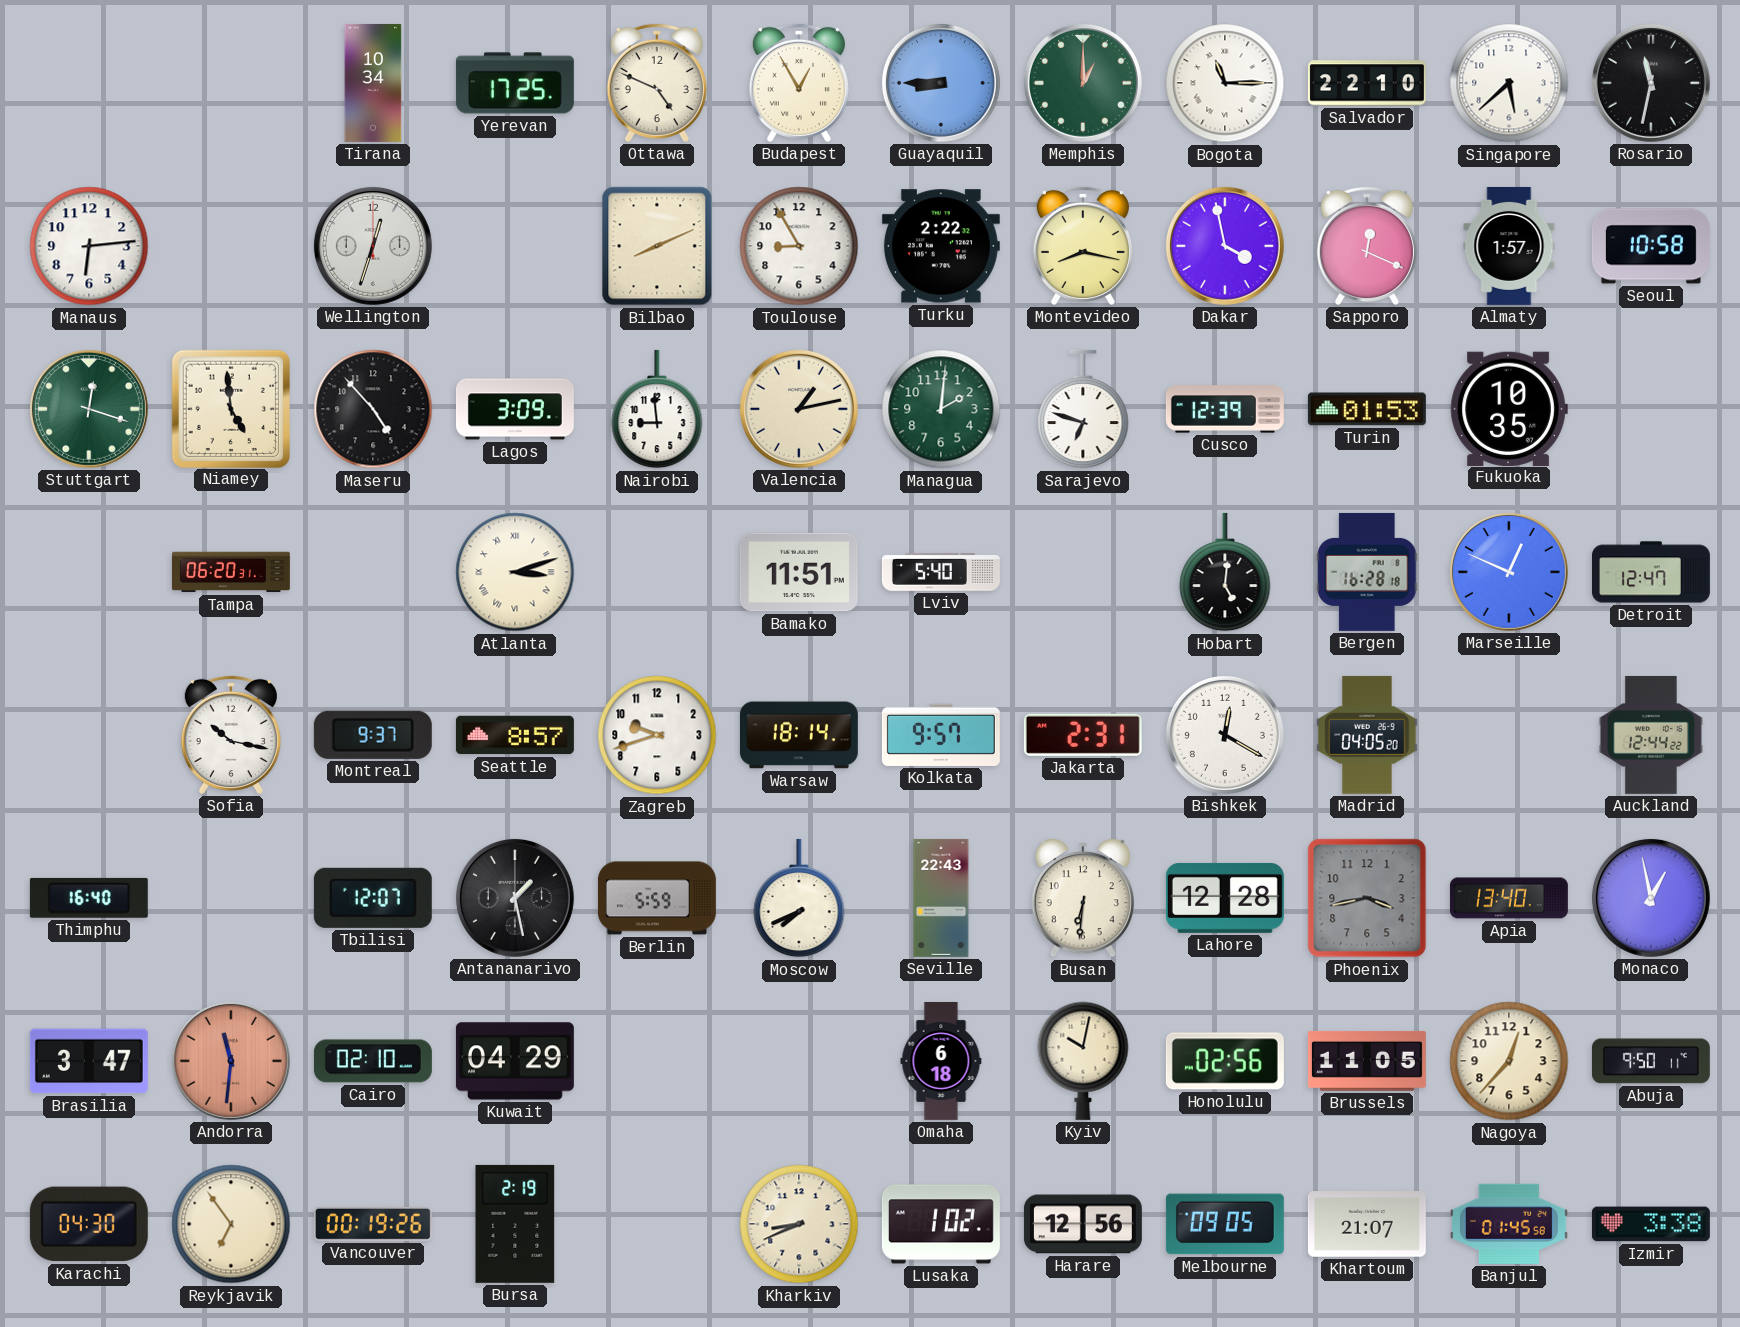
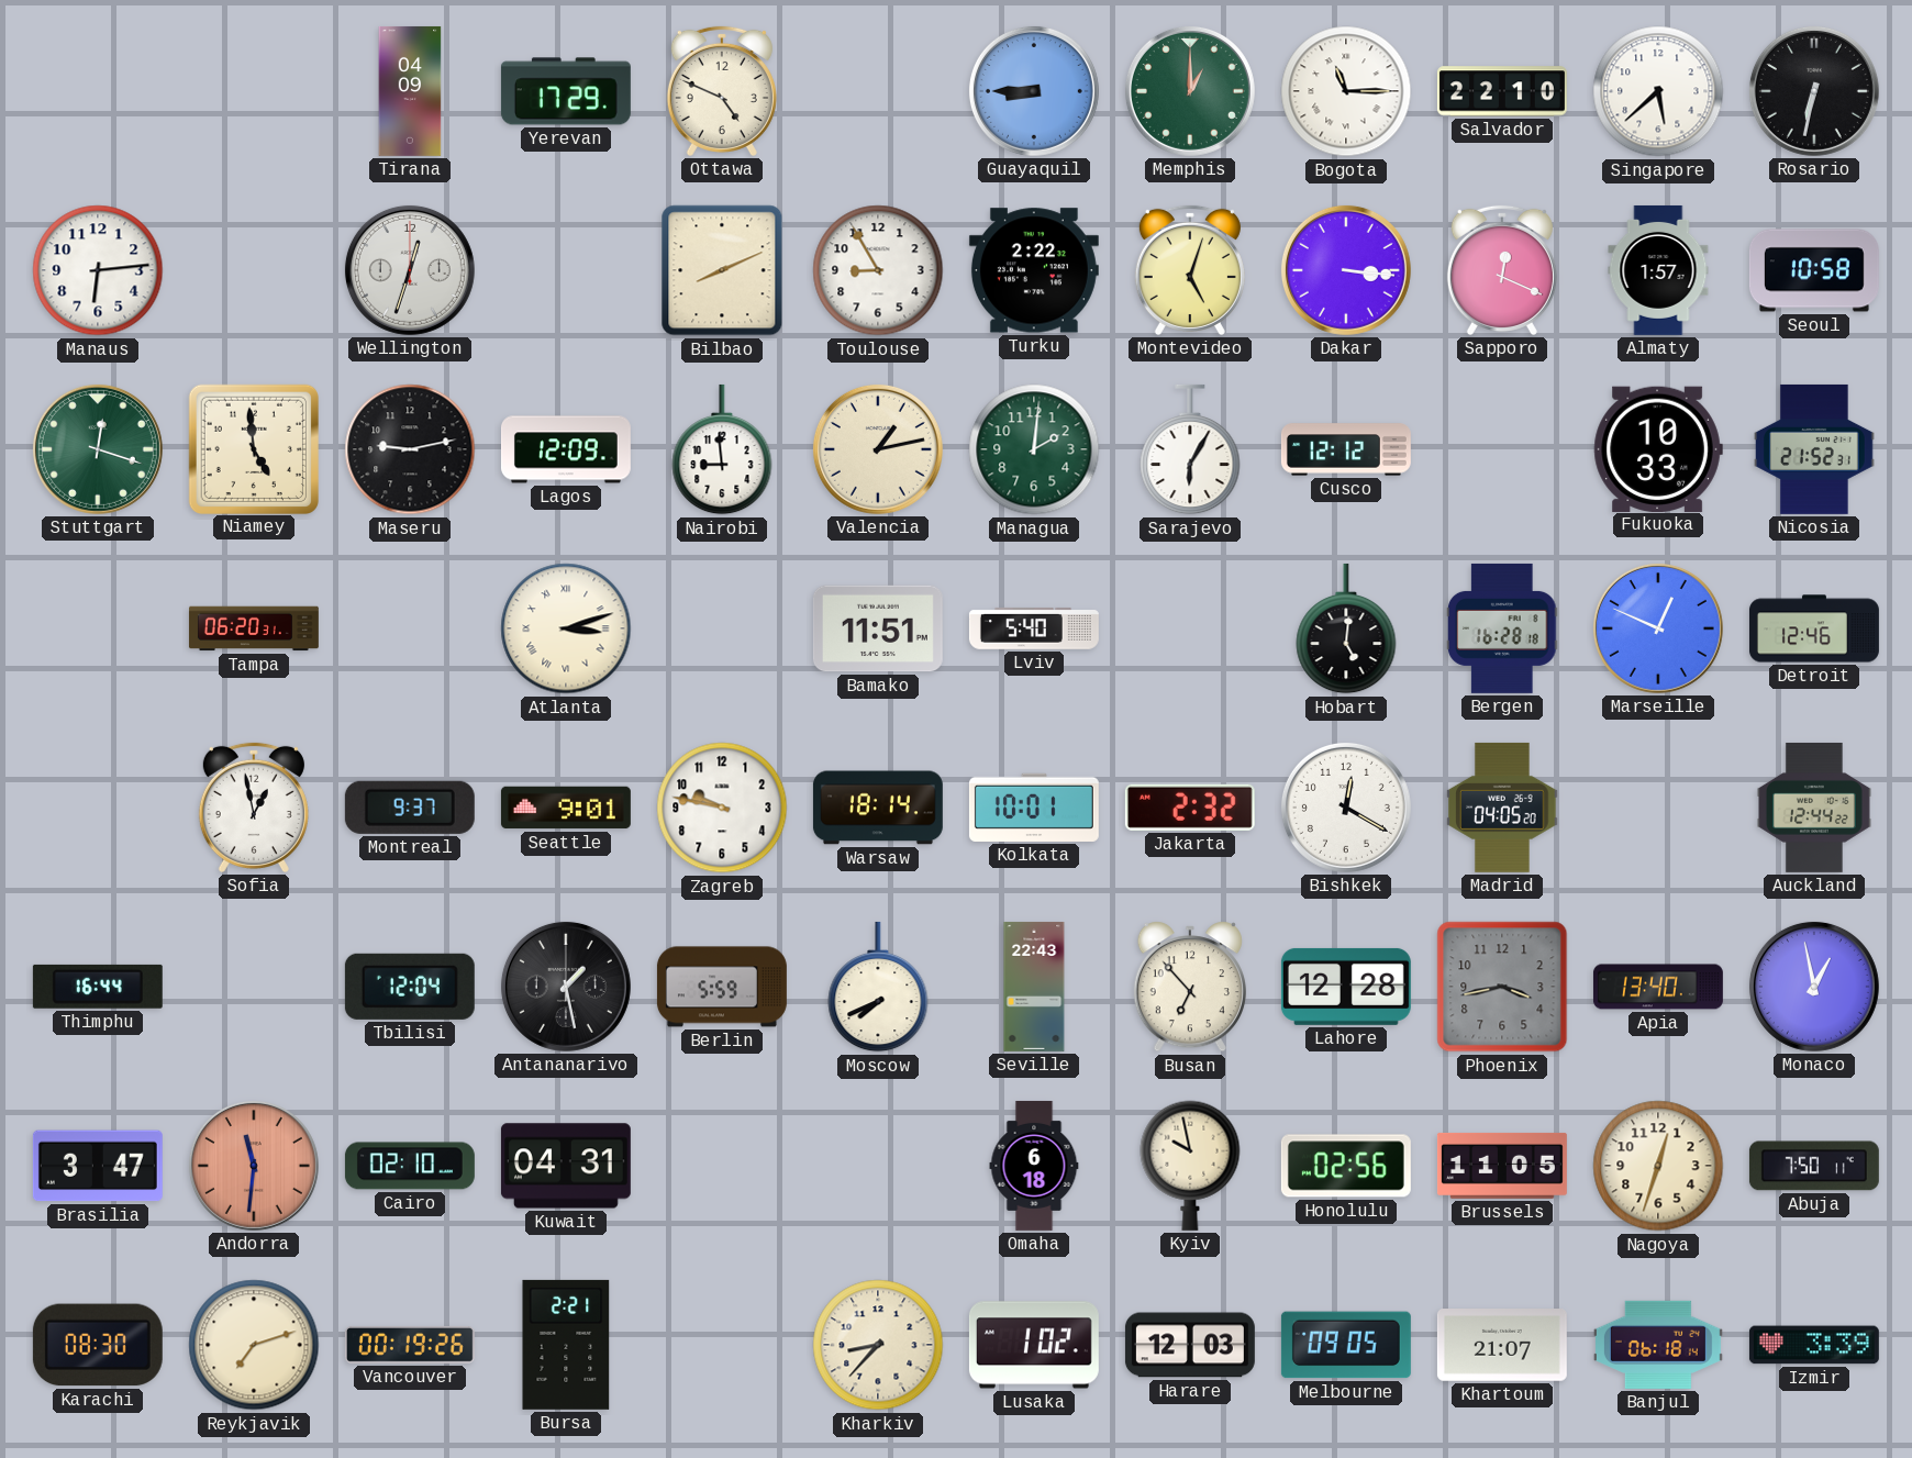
Tirana: 10:34 -> 04:09 (410, 91)
Yerevan: 17:25 -> 17:29 (566, 91)
Budapest: 12:55 -> none (799, 83)
Rosario: 11:32 -> 6:32 (1814, 91)
Montevideo: 8:17 -> 5:03 (1190, 270)
Dakar: 3:58 -> 3:16 (1346, 270)
Maseru: 4:53 -> 9:13 (410, 449)
Lagos: 3:09 -> 12:09 (566, 449)
Sarajevo: 6:48 -> 6:05 (1190, 449)
Cusco: 12:39 -> 12:12 (1346, 449)
Turin: 01:53 -> none (1367, 409)
Fukuoka: 10:35 -> 10:33 (1658, 448)
Nicosia: none -> 21:52 (1815, 449)
Detroit: 12:47 -> 12:46 (1814, 628)
Sofia: 10:17 -> 12:58 (254, 808)
Seattle: 8:57 -> 9:01 (566, 808)
Zagreb: 9:42 -> 9:47 (722, 808)
Kolkata: 9:57 -> 10:01 (1034, 808)
Jakarta: 2:31 -> 2:32 (1190, 808)
Thimphu: 16:40 -> 16:44 (98, 987)
Tbilisi: 12:07 -> 12:04 (410, 987)
Busan: 6:31 -> 6:53 (1190, 987)
Kuwait: 04:29 -> 04:31 (566, 1166)
Kyiv: 10:02 -> 9:58 (1190, 1166)
Nagoya: 12:37 -> 12:33 (1658, 1166)
Abuja: 9:50 -> 7:50 (1814, 1166)
Karachi: 04:30 -> 08:30 (98, 1345)
Reykjavik: 6:54 -> 7:12 (254, 1345)
Bursa: 2:19 -> 2:21 (566, 1345)
Kharkiv: 8:41 -> 8:37 (878, 1345)
Harare: 12:56 -> 12:03 (1190, 1345)
Banjul: 01:45 -> 06:18 (1658, 1345)
Izmir: 3:38 -> 3:39 (1814, 1345)
